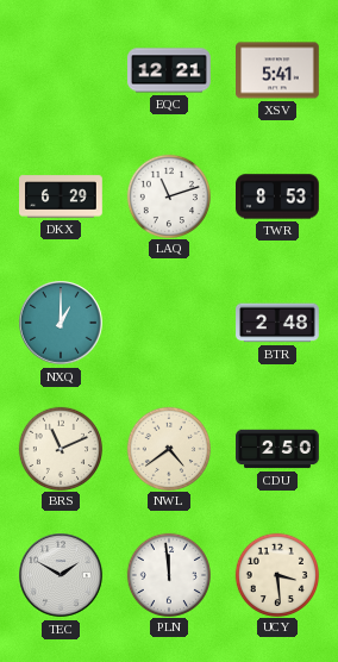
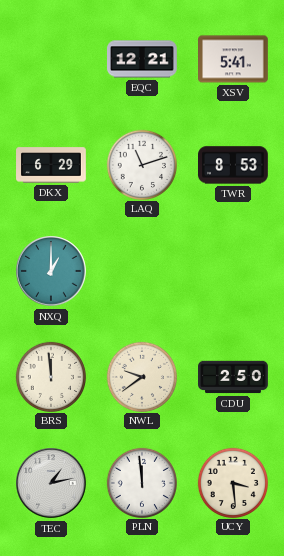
BTR: 2:48 -> none (277, 323)
BRS: 11:11 -> 11:59 (50, 376)
NWL: 4:39 -> 9:39 (141, 376)
TEC: 1:50 -> 1:13 (51, 483)
